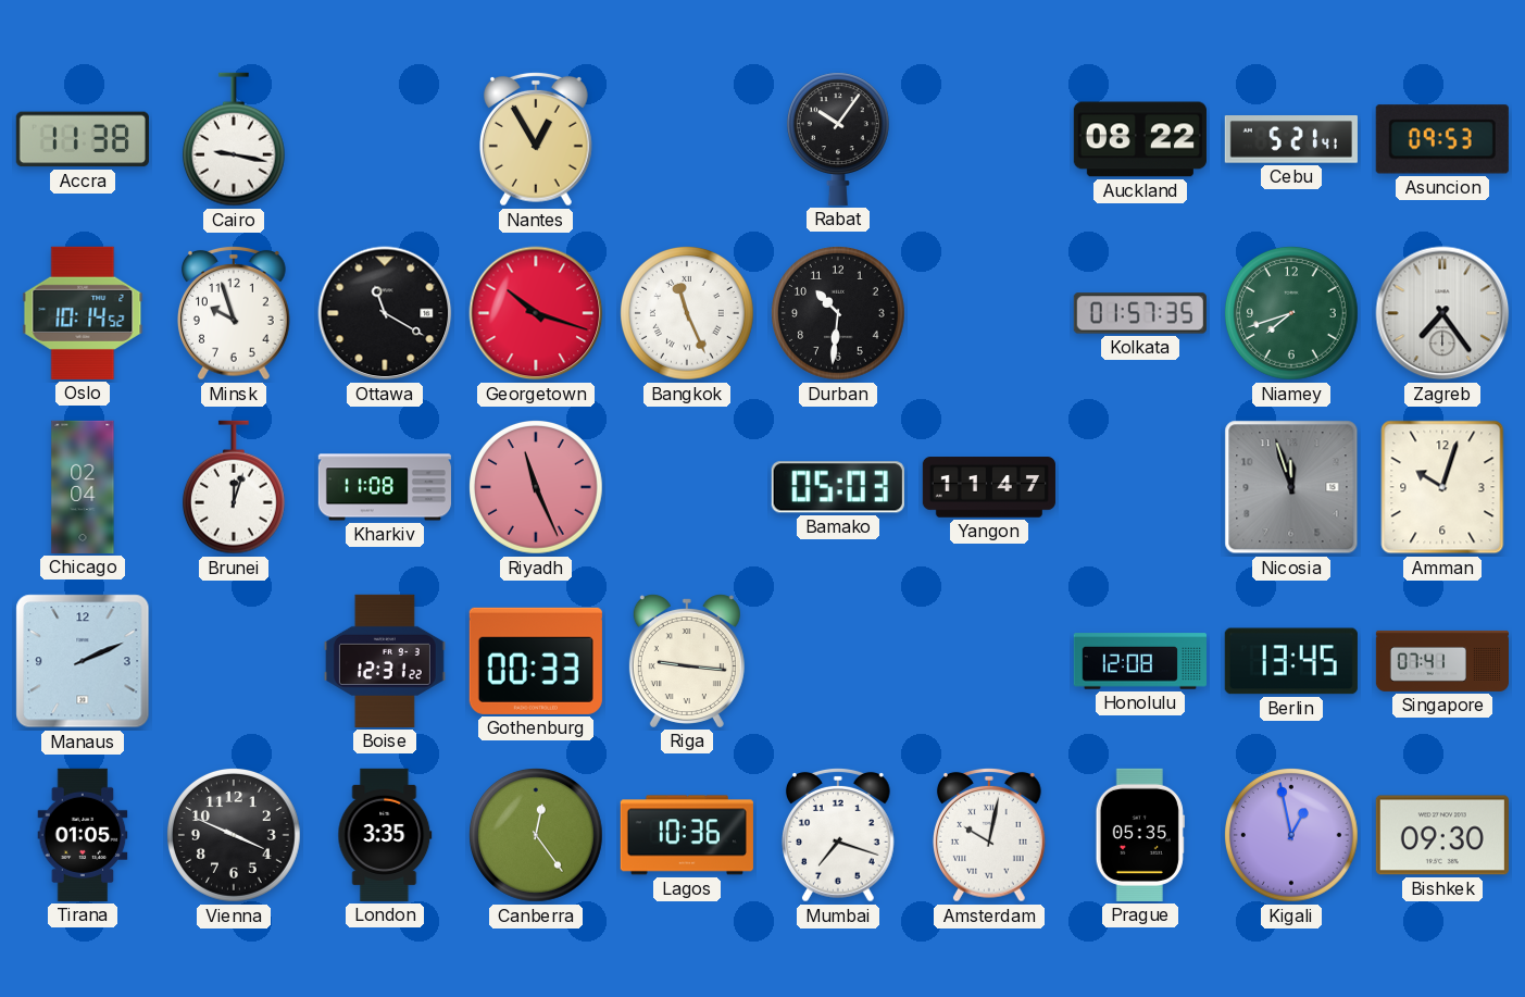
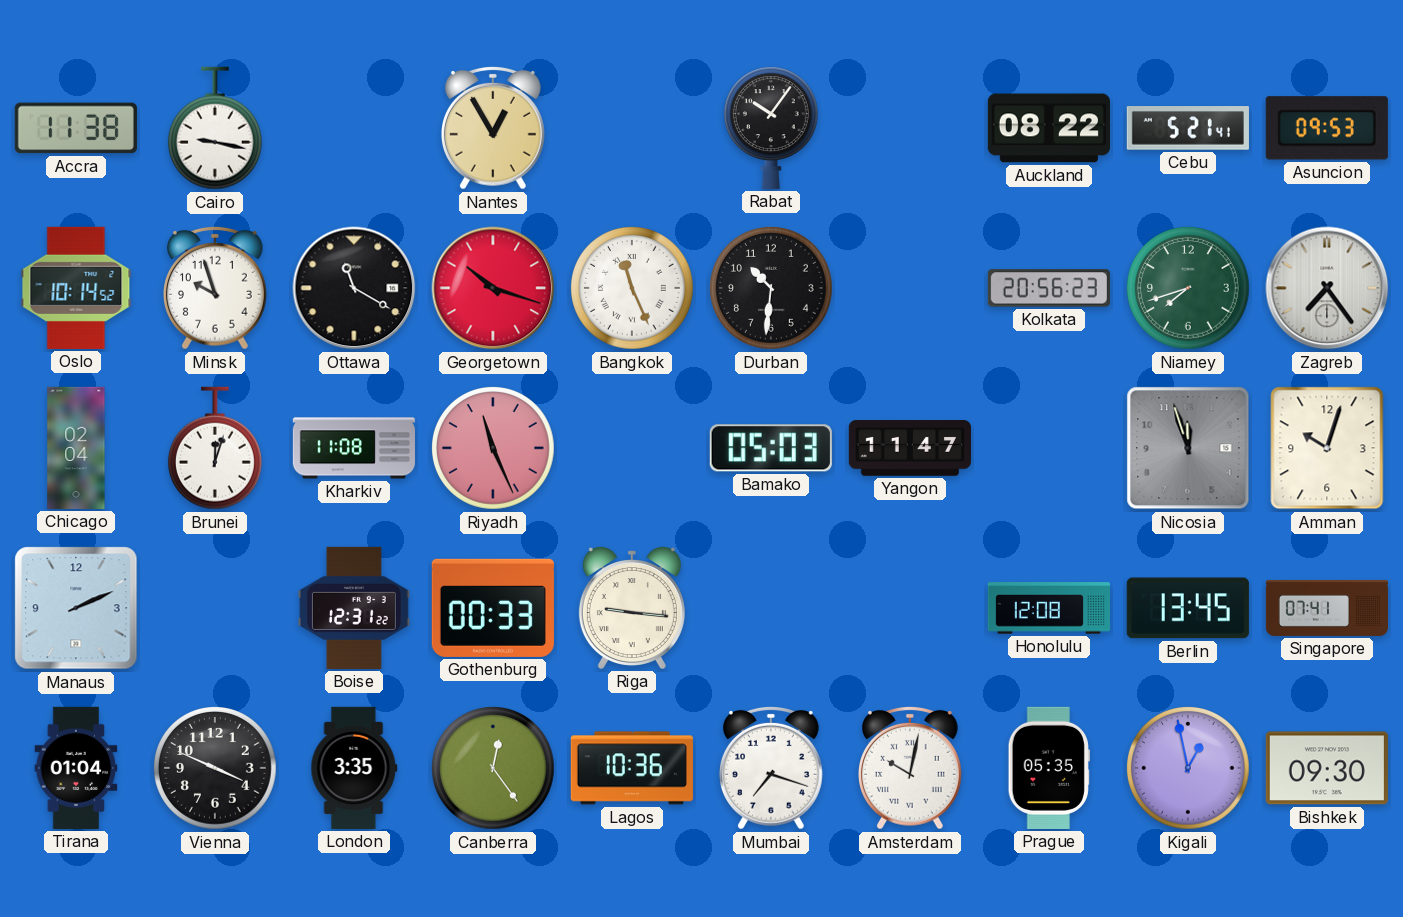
Kolkata: 01:57 -> 20:56 (1049, 288)
Tirana: 01:05 -> 01:04 (76, 768)
